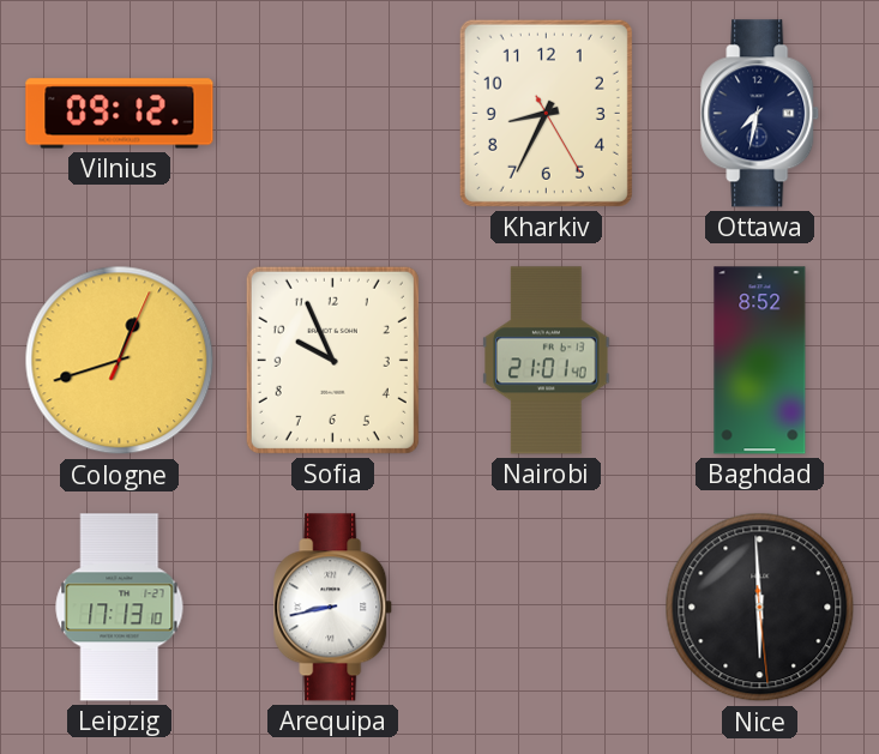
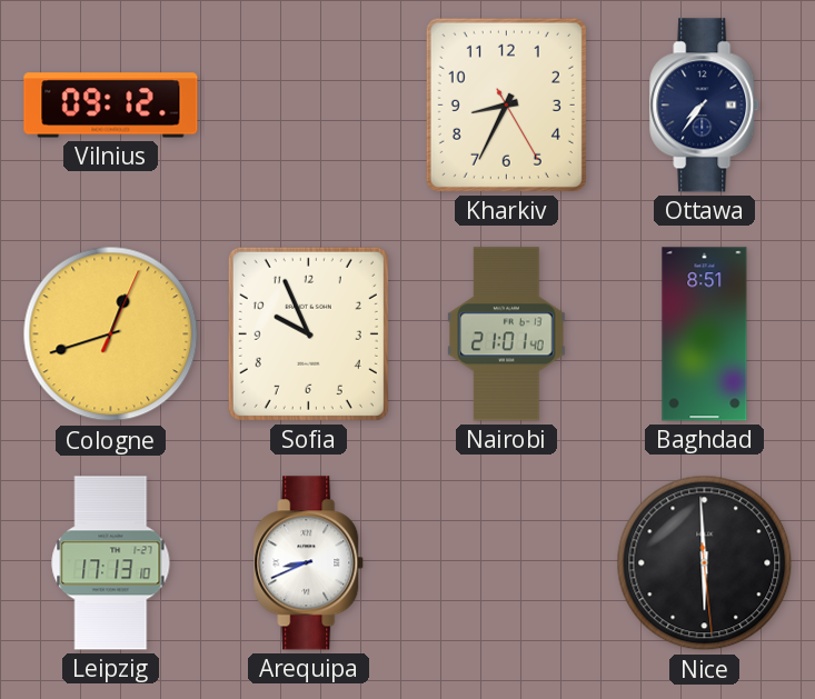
Ottawa: 7:32 -> 7:36 (705, 106)
Baghdad: 8:52 -> 8:51 (705, 334)
Arequipa: 8:43 -> 8:41 (309, 563)
